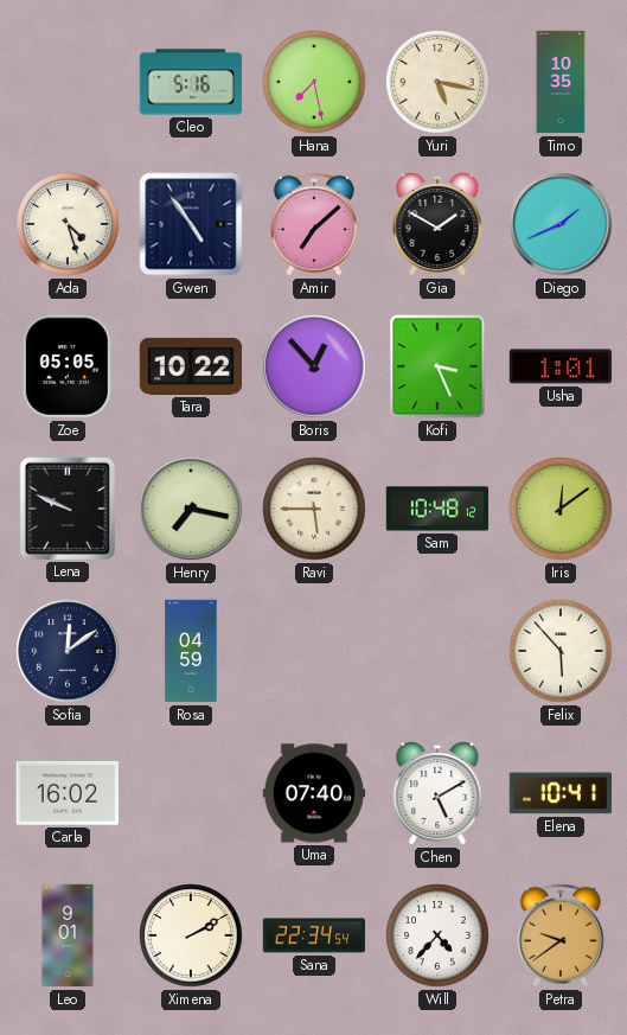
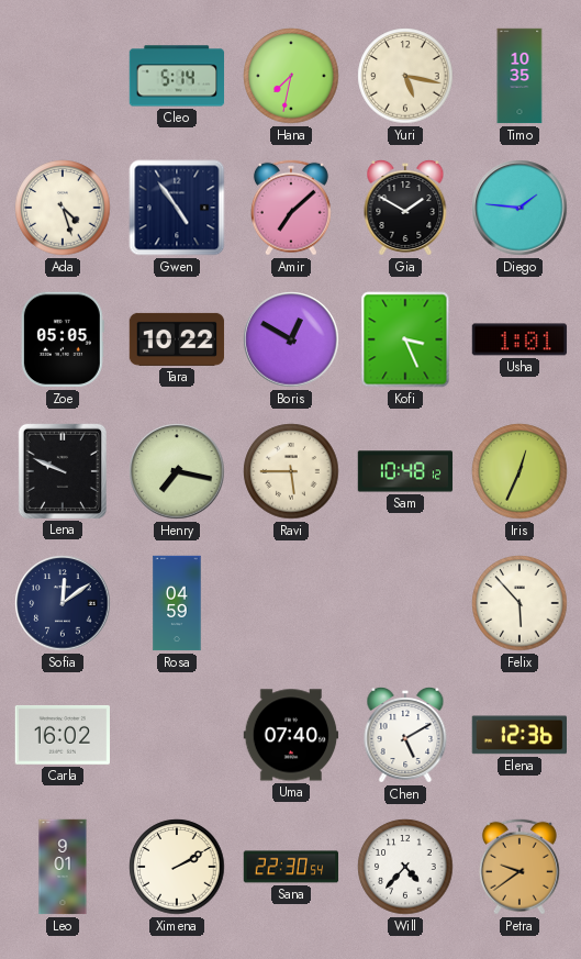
Cleo: 5:16 -> 5:14 (177, 76)
Hana: 7:28 -> 7:32 (291, 76)
Diego: 1:41 -> 1:46 (519, 208)
Boris: 12:53 -> 12:50 (291, 339)
Iris: 12:09 -> 12:34 (519, 471)
Elena: 10:41 -> 12:36 (518, 735)
Sana: 22:34 -> 22:30 (291, 867)
